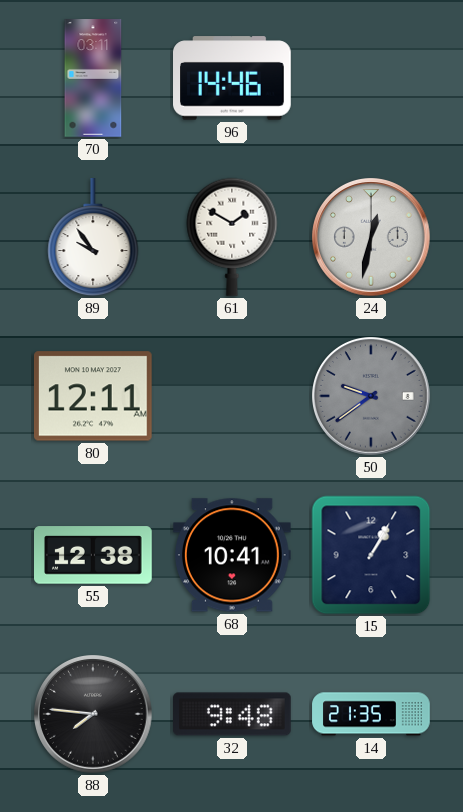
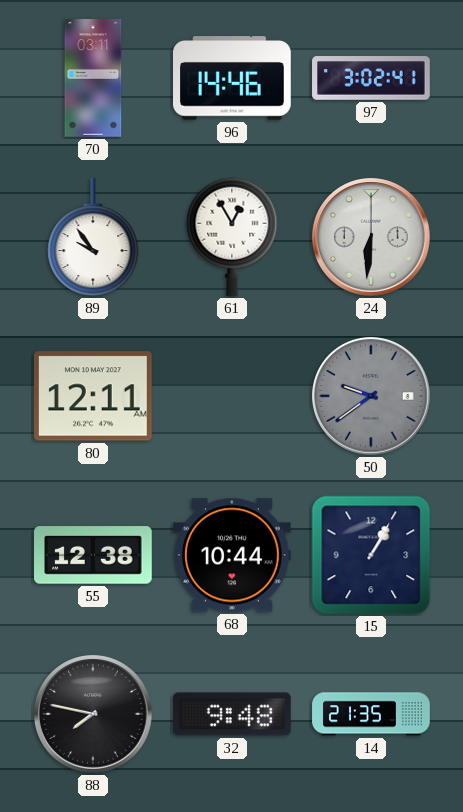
97: none -> 3:02 (371, 78)
61: 1:50 -> 12:55 (232, 237)
24: 12:32 -> 6:31 (371, 237)
68: 10:41 -> 10:44 (233, 555)
88: 7:46 -> 7:47 (93, 714)
